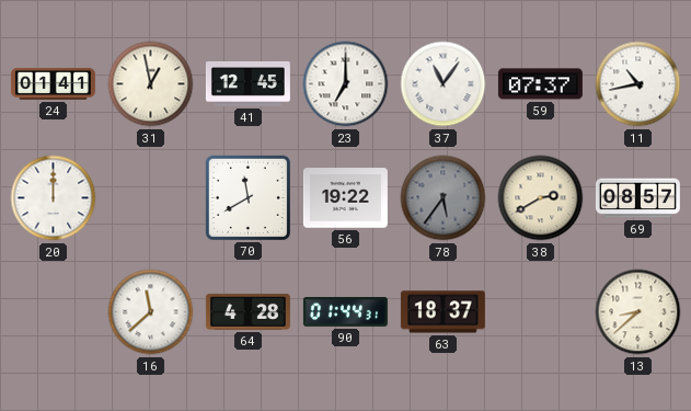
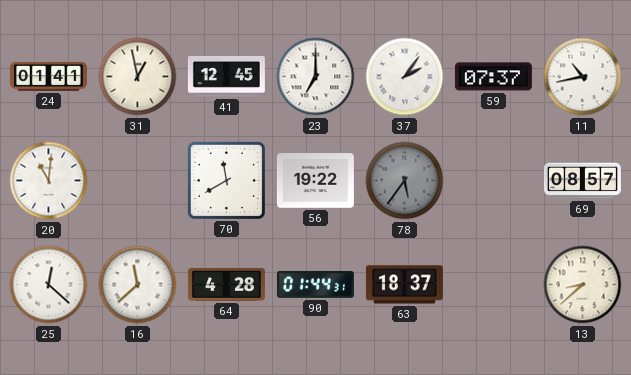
37: 11:06 -> 2:06 (405, 77)
20: 12:00 -> 11:01 (49, 181)
38: 2:40 -> none (541, 198)
25: none -> 12:22 (49, 285)
